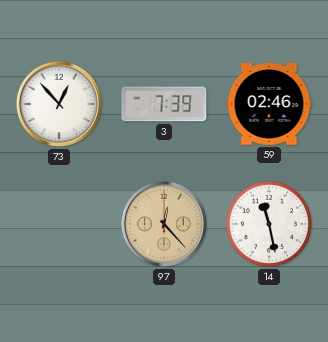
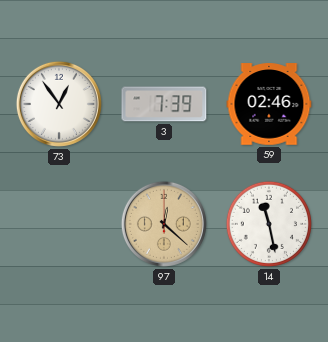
73: 12:53 -> 12:54 (59, 104)
97: 12:23 -> 12:22 (164, 224)
